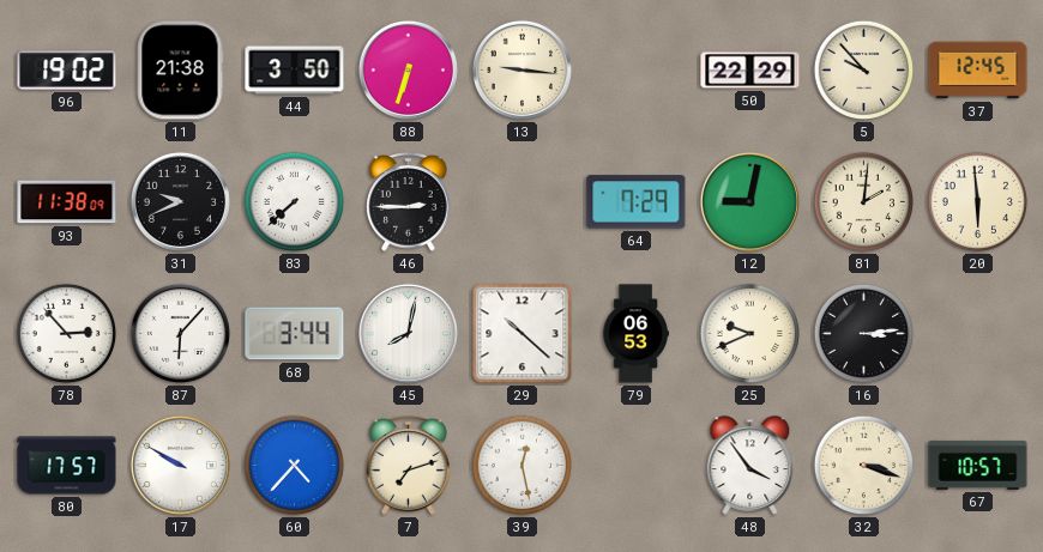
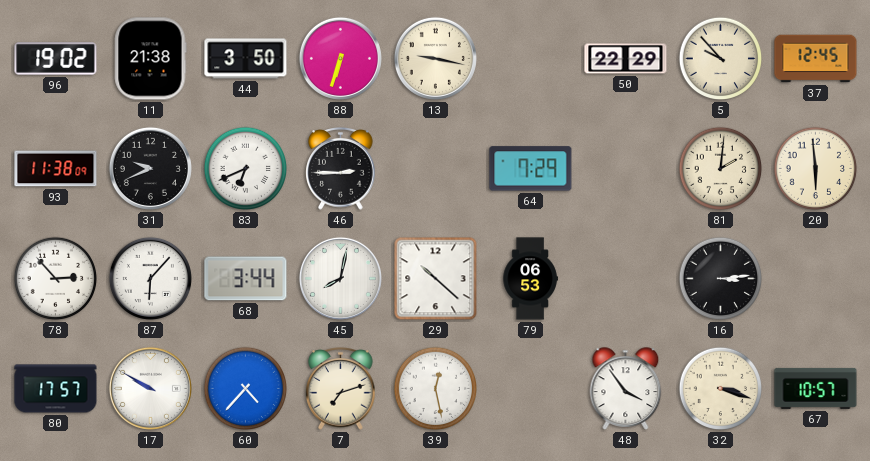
13: 9:16 -> 9:17 (435, 58)
83: 7:38 -> 6:41 (246, 169)
12: 9:02 -> none (749, 201)
25: 9:41 -> none (750, 334)
